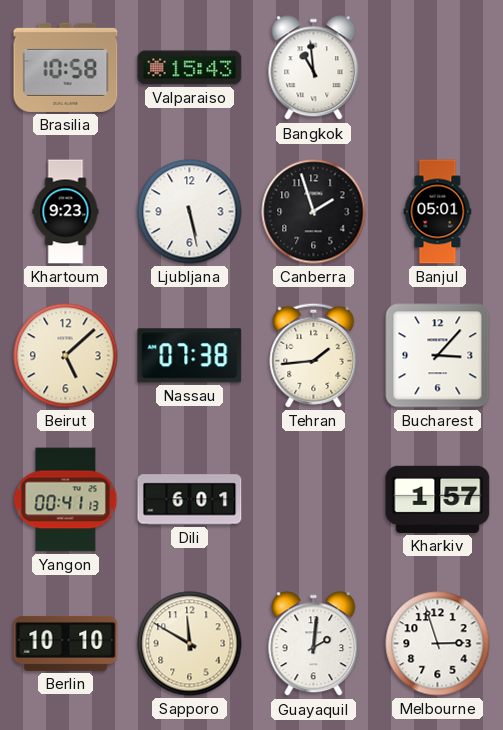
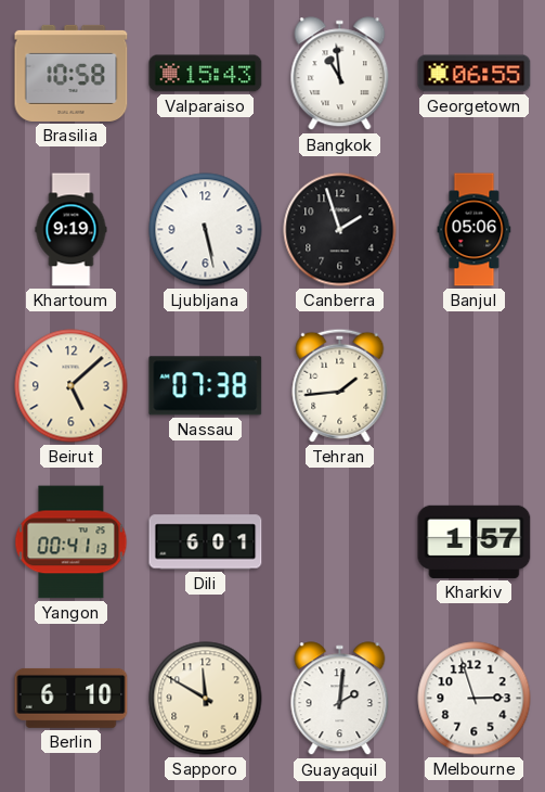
Georgetown: none -> 06:55 (475, 74)
Khartoum: 9:23 -> 9:19 (72, 230)
Banjul: 05:01 -> 05:06 (475, 230)
Bucharest: 3:07 -> none (438, 356)
Berlin: 10:10 -> 6:10 (72, 698)
